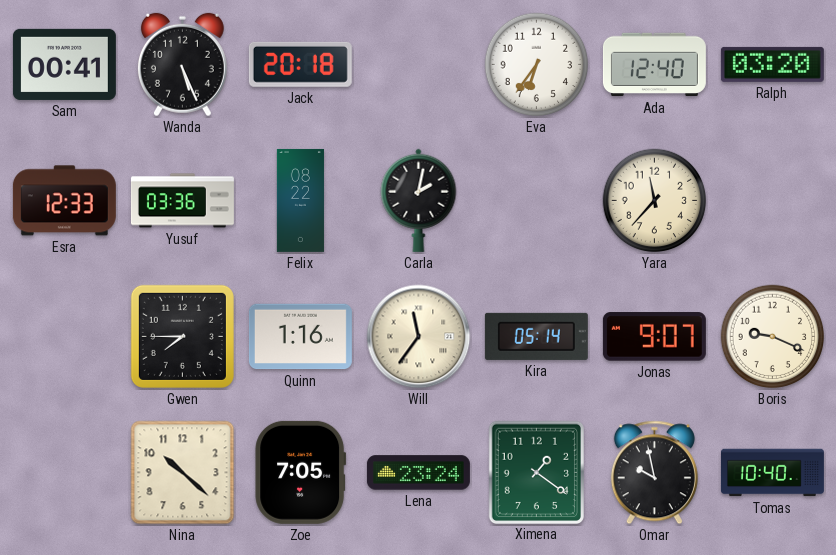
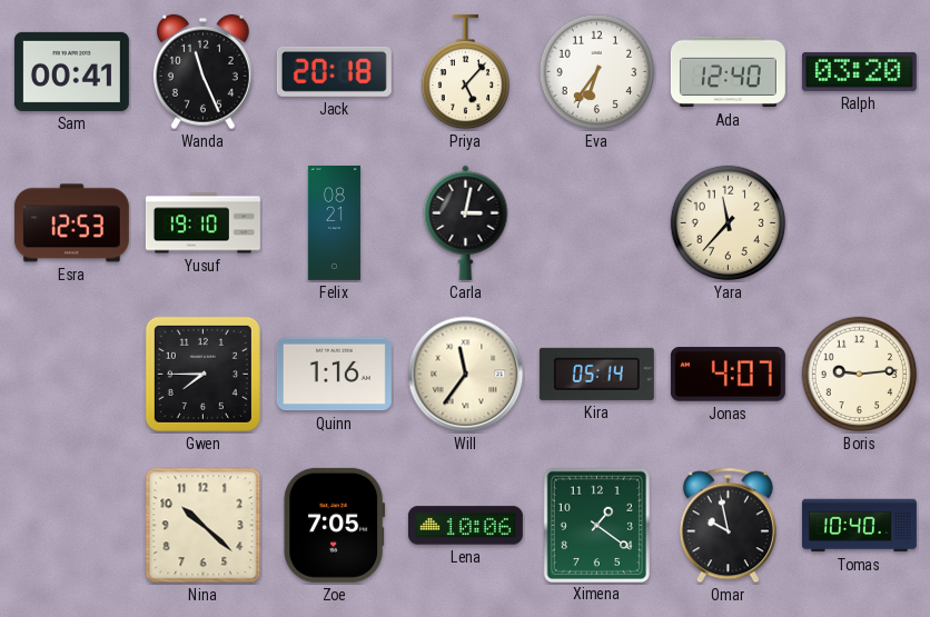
Wanda: 5:26 -> 11:26 (202, 72)
Priya: none -> 5:07 (466, 72)
Esra: 12:33 -> 12:53 (71, 223)
Yusuf: 03:36 -> 19:10 (202, 223)
Felix: 08:22 -> 08:21 (334, 222)
Carla: 2:02 -> 3:02 (466, 222)
Jonas: 9:07 -> 4:07 (728, 375)
Boris: 9:19 -> 9:14 (860, 375)
Lena: 23:24 -> 10:06 (465, 526)
